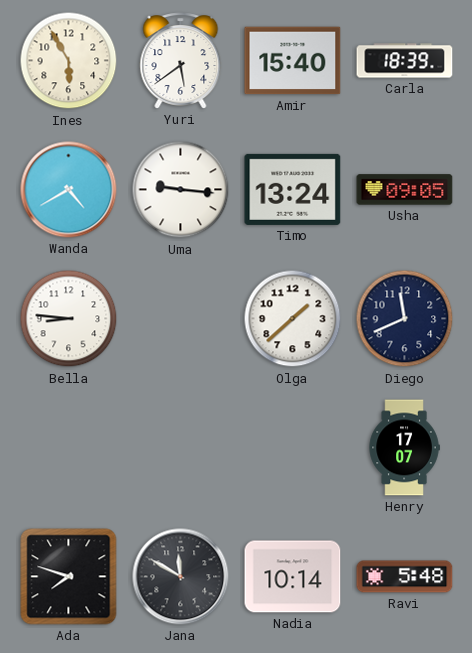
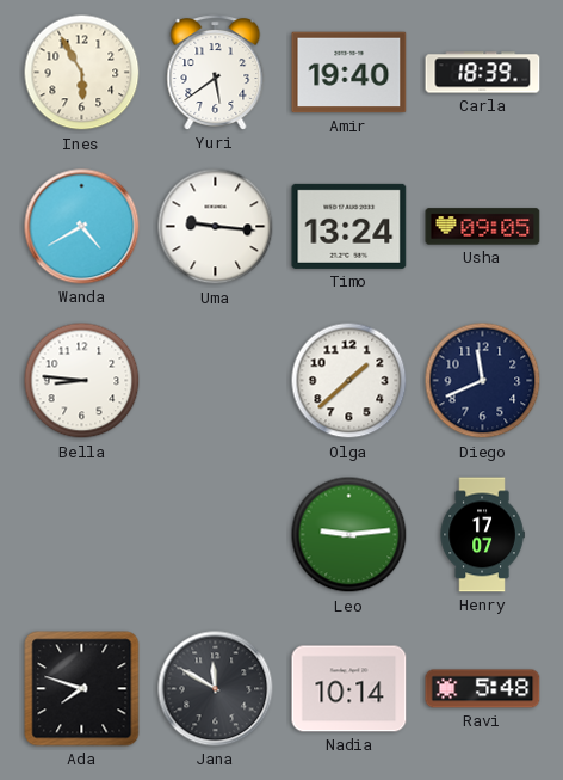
Amir: 15:40 -> 19:40 (349, 73)
Leo: none -> 9:14 (349, 535)
